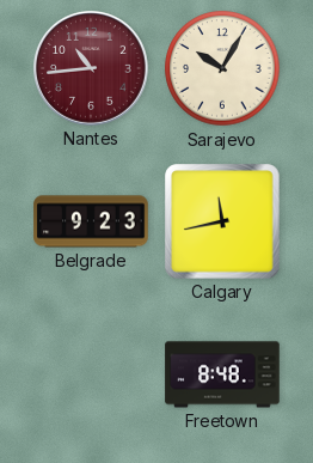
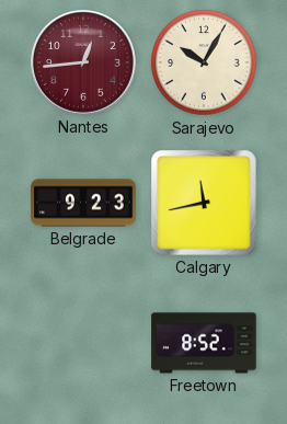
Nantes: 10:44 -> 12:44 (84, 64)
Freetown: 8:48 -> 8:52 (204, 343)
